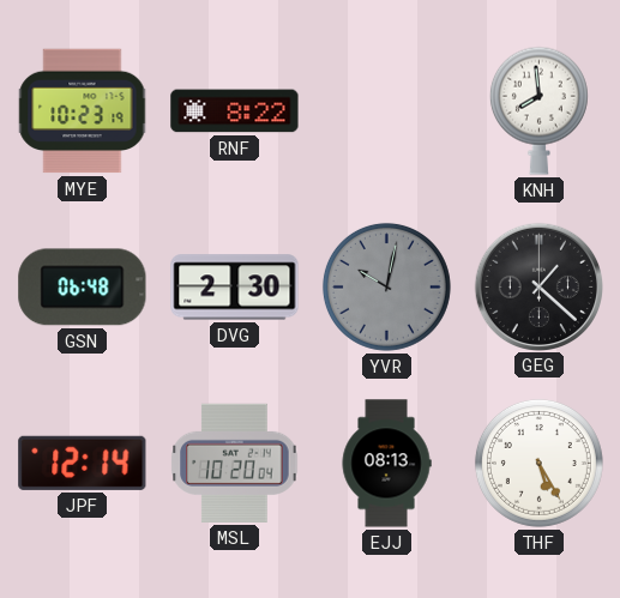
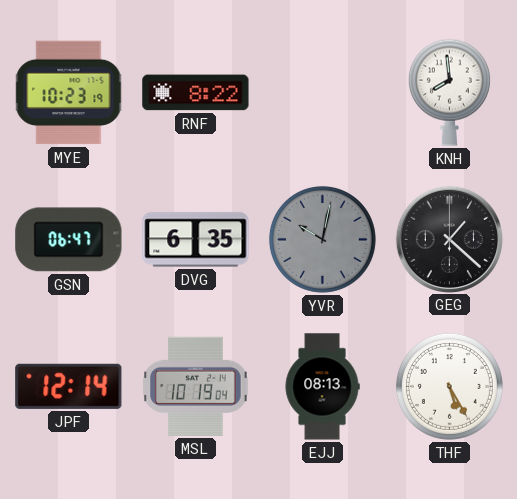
GSN: 06:48 -> 06:47 (69, 240)
DVG: 2:30 -> 6:35 (196, 240)
MSL: 10:20 -> 10:19 (196, 386)
